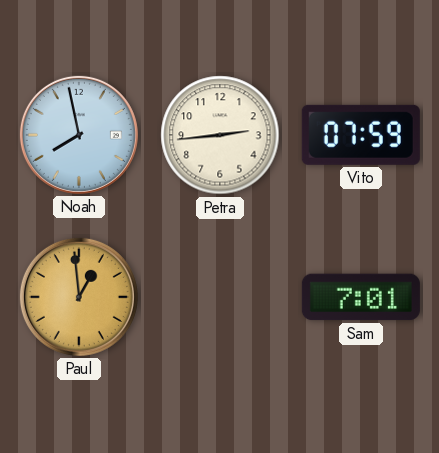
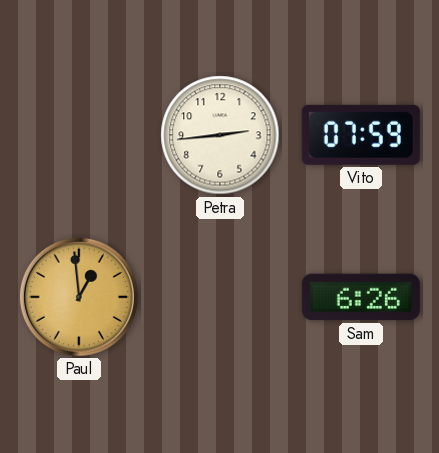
Noah: 7:58 -> none (79, 135)
Sam: 7:01 -> 6:26 (361, 297)
